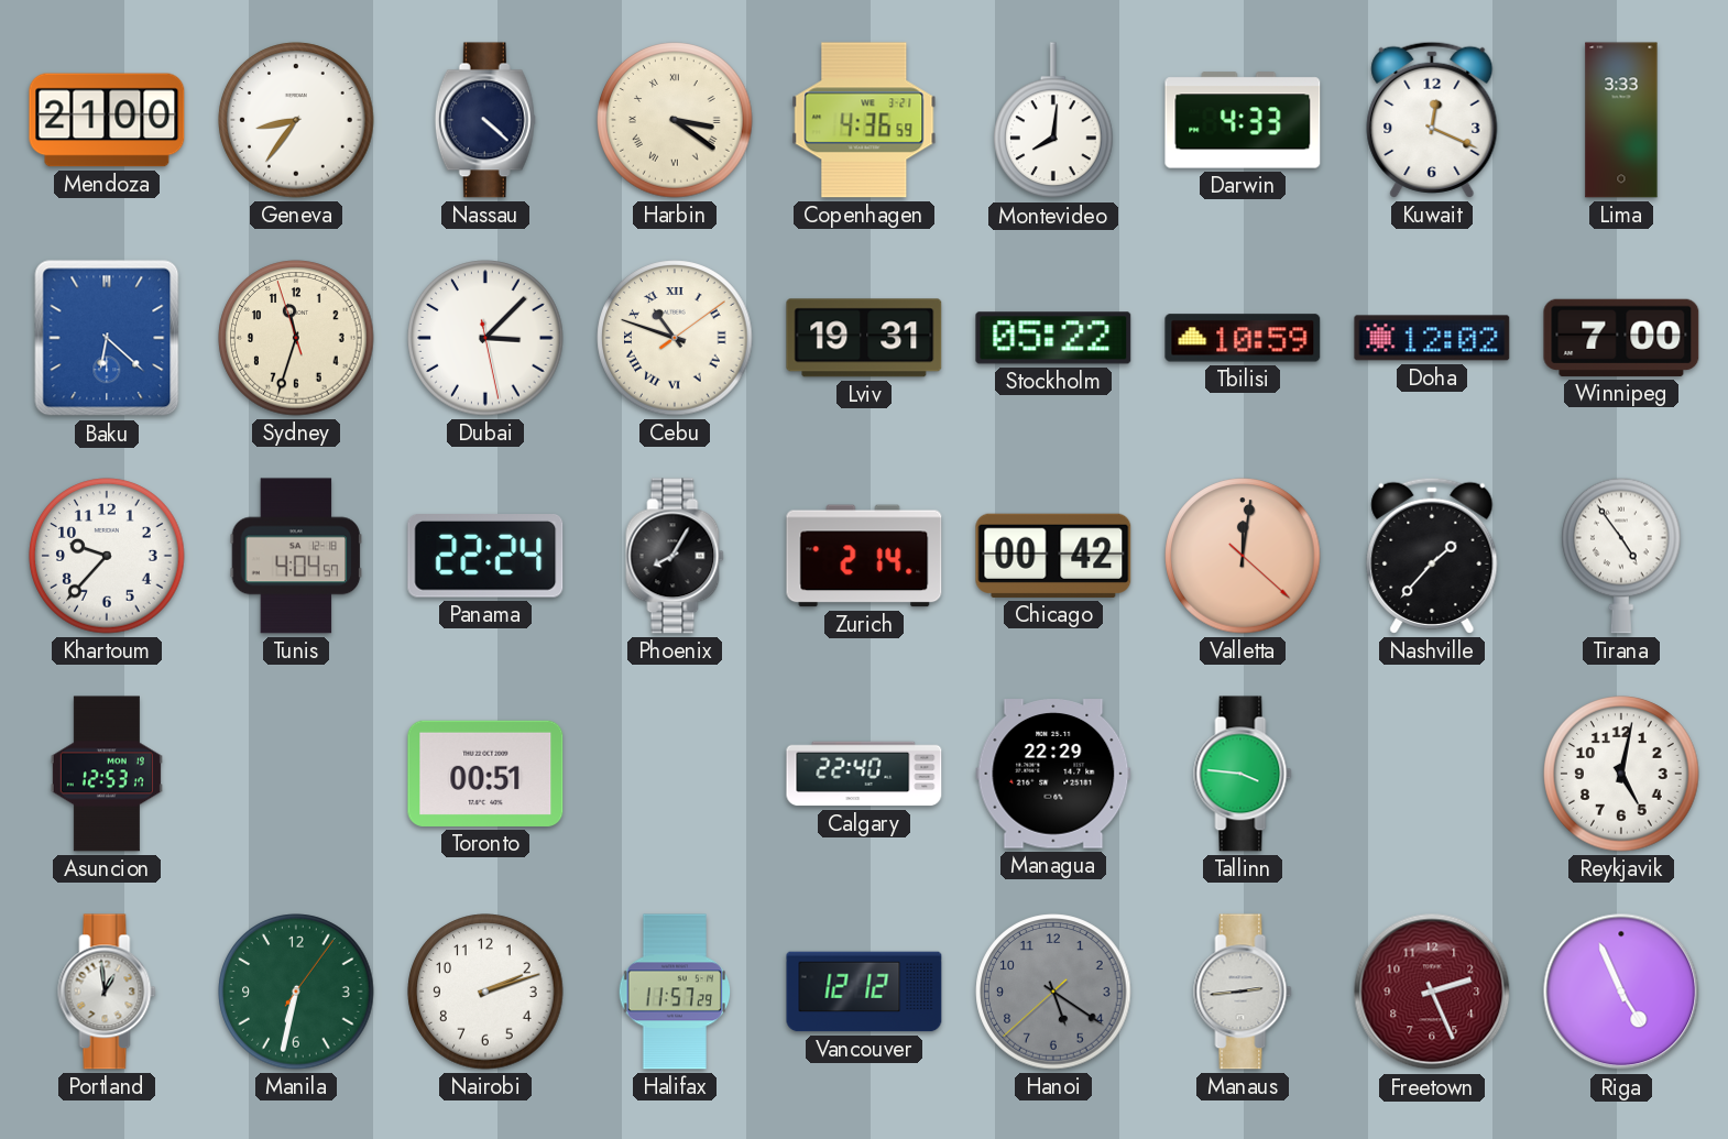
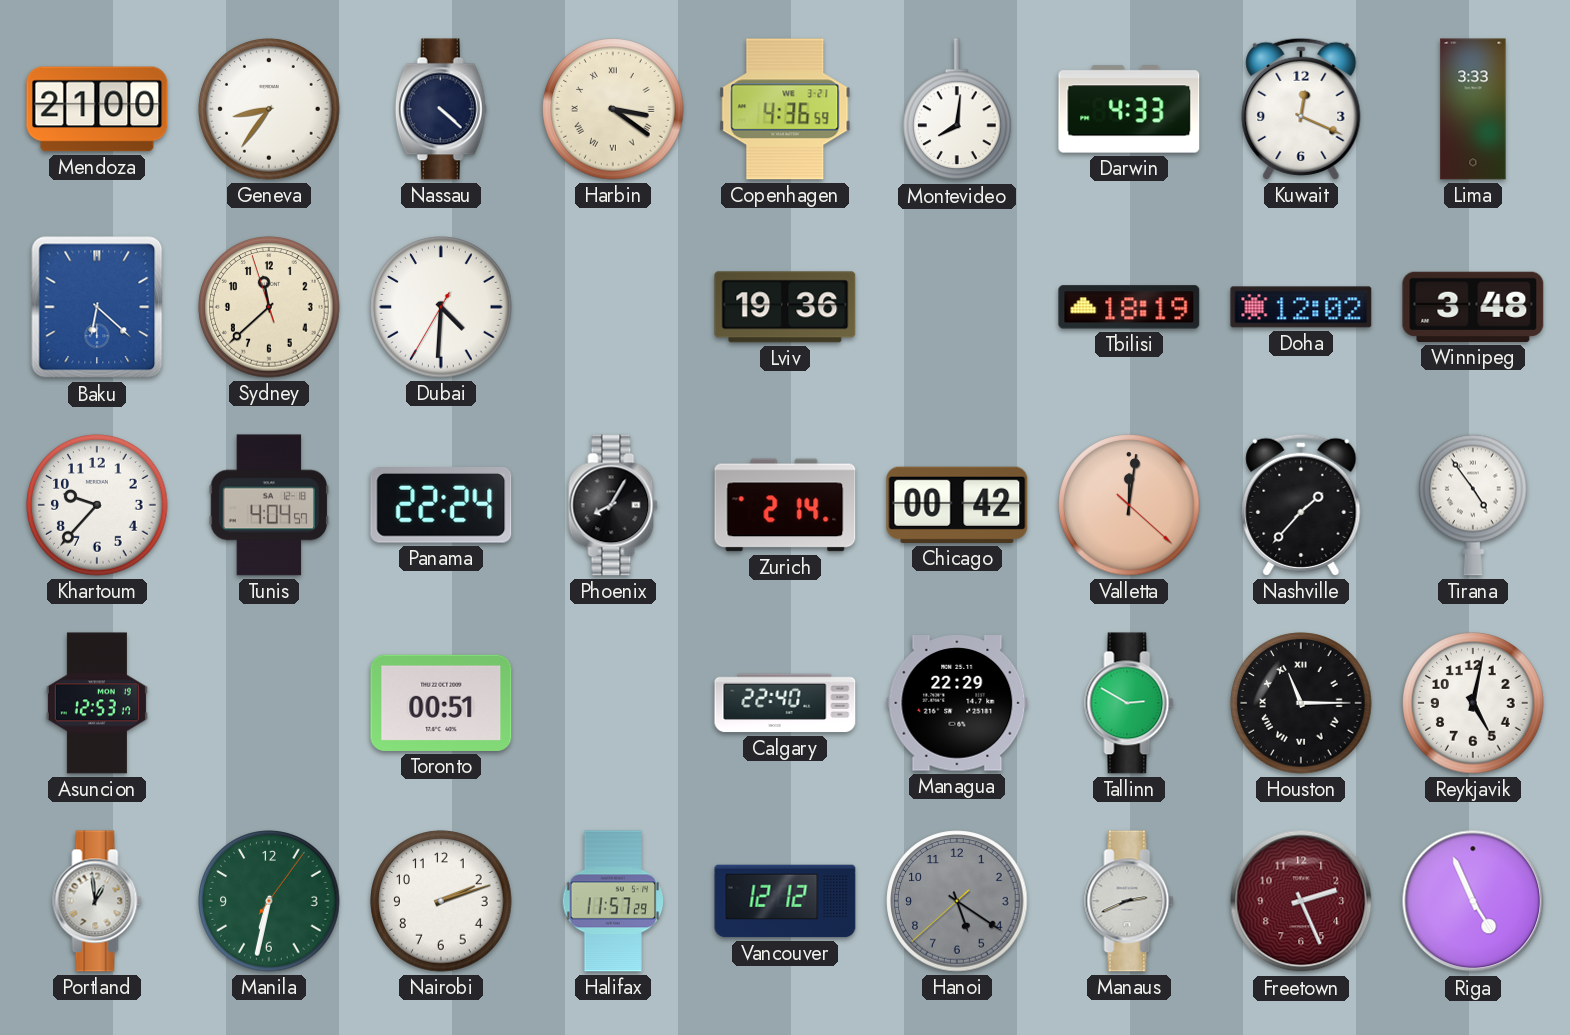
Sydney: 11:32 -> 11:37 (269, 307)
Dubai: 3:07 -> 4:30 (441, 307)
Cebu: 10:48 -> none (675, 338)
Lviv: 19:31 -> 19:36 (785, 307)
Stockholm: 05:22 -> none (1053, 338)
Tbilisi: 10:59 -> 18:19 (1129, 307)
Winnipeg: 7:00 -> 3:48 (1473, 307)
Tallinn: 3:46 -> 2:50 (1129, 703)
Houston: none -> 11:15 (1301, 703)
Manaus: 2:44 -> 2:41 (1129, 901)
